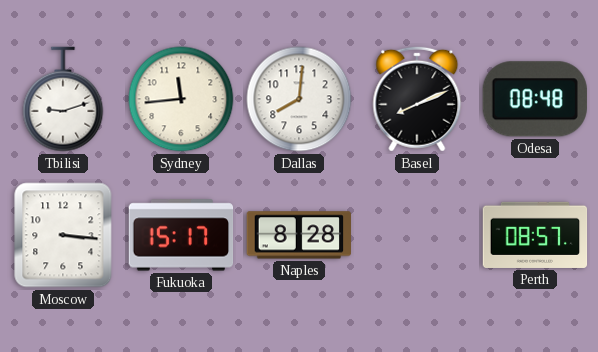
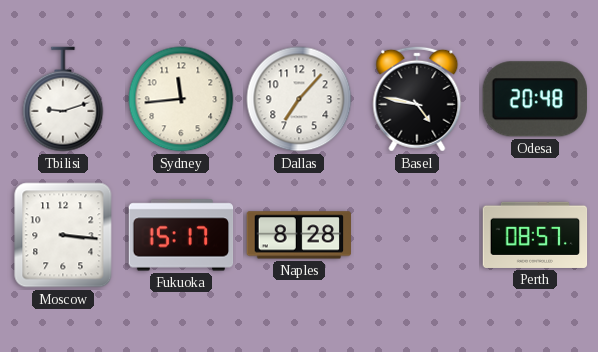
Dallas: 8:01 -> 7:07 (299, 99)
Basel: 8:11 -> 4:47 (417, 99)
Odesa: 08:48 -> 20:48 (535, 99)
